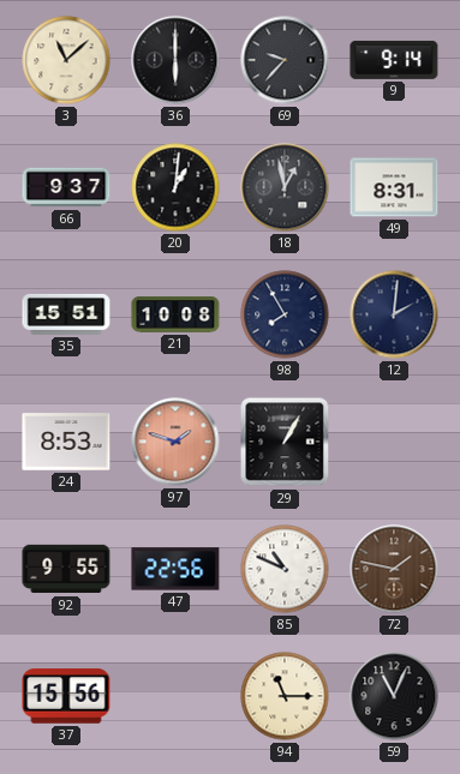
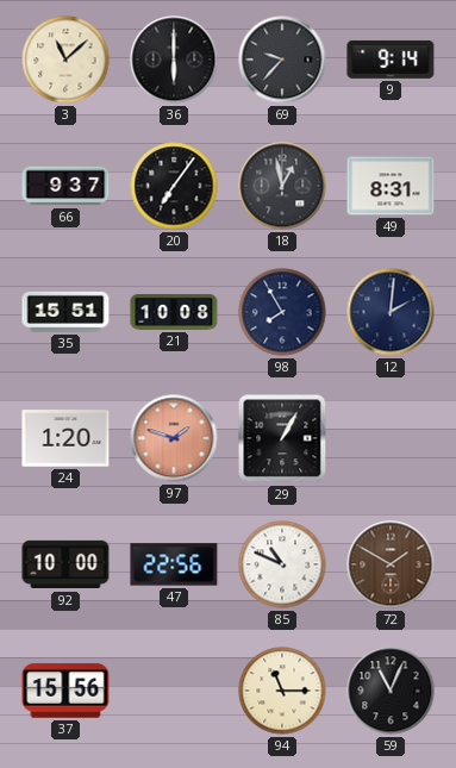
20: 1:01 -> 7:06 (174, 186)
24: 8:53 -> 1:20 (65, 438)
92: 9:55 -> 10:00 (65, 564)
72: 1:47 -> 1:50 (391, 564)
